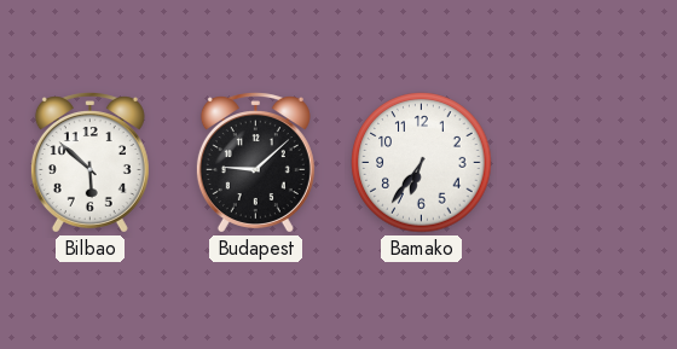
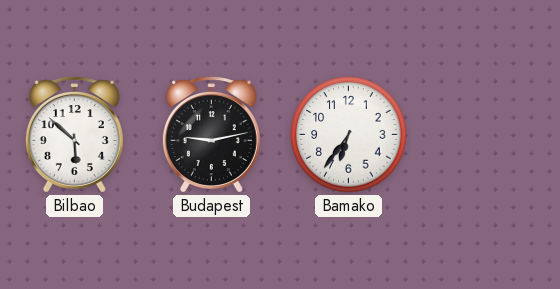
Budapest: 9:08 -> 9:13 (211, 135)
